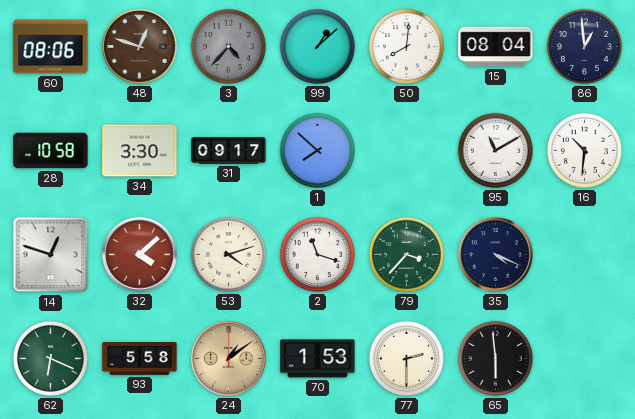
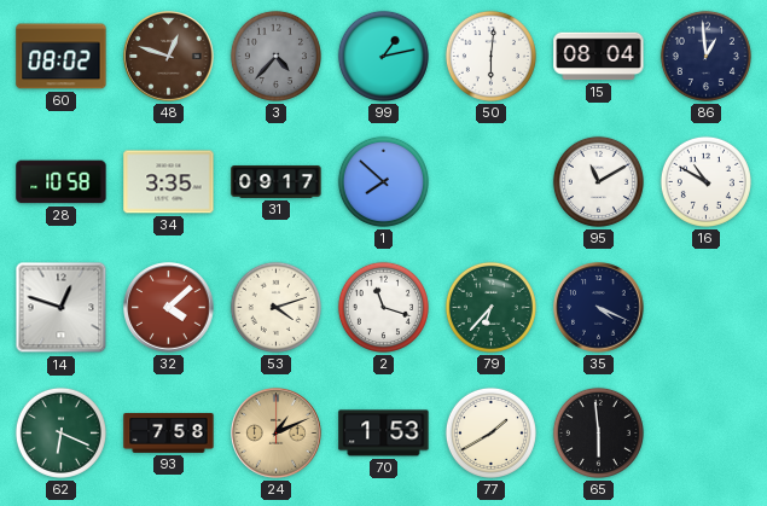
60: 08:06 -> 08:02 (62, 57)
99: 1:08 -> 1:13 (383, 56)
50: 8:01 -> 6:01 (490, 56)
34: 3:30 -> 3:35 (169, 182)
16: 10:31 -> 10:50 (705, 181)
79: 3:37 -> 6:37 (490, 307)
93: 5:58 -> 7:58 (169, 434)
24: 1:09 -> 1:11 (277, 434)
77: 2:30 -> 1:40 (490, 432)
